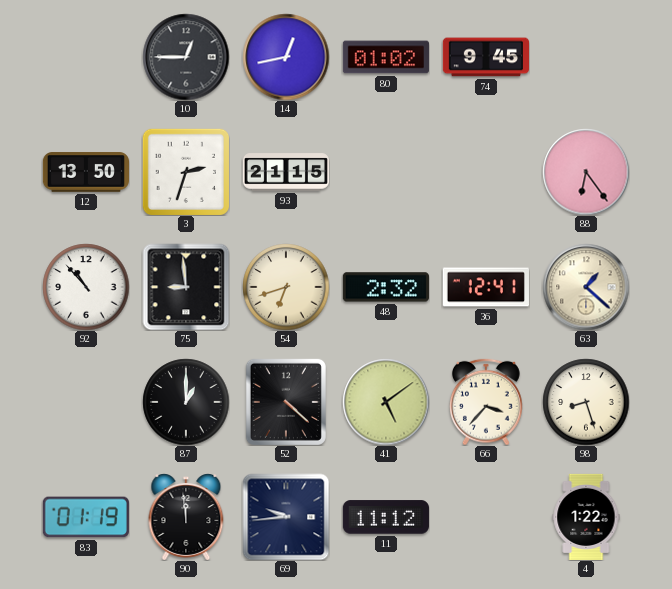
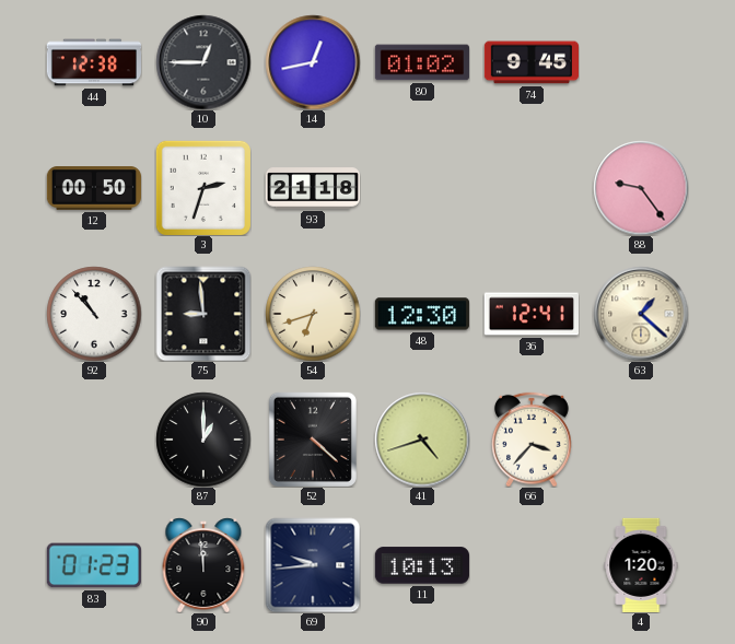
44: none -> 12:38 (93, 62)
12: 13:50 -> 00:50 (93, 188)
93: 21:15 -> 21:18 (312, 188)
88: 6:24 -> 9:24 (641, 188)
48: 2:32 -> 12:30 (422, 314)
41: 5:09 -> 4:42 (422, 440)
98: 8:27 -> none (586, 402)
83: 01:19 -> 01:23 (94, 565)
11: 11:12 -> 10:13 (422, 565)
4: 1:22 -> 1:20 (641, 564)
